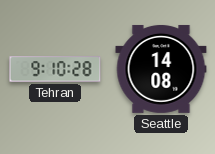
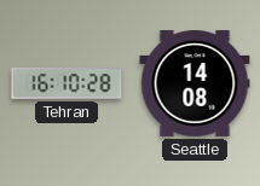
Tehran: 9:10 -> 16:10 (67, 83)
